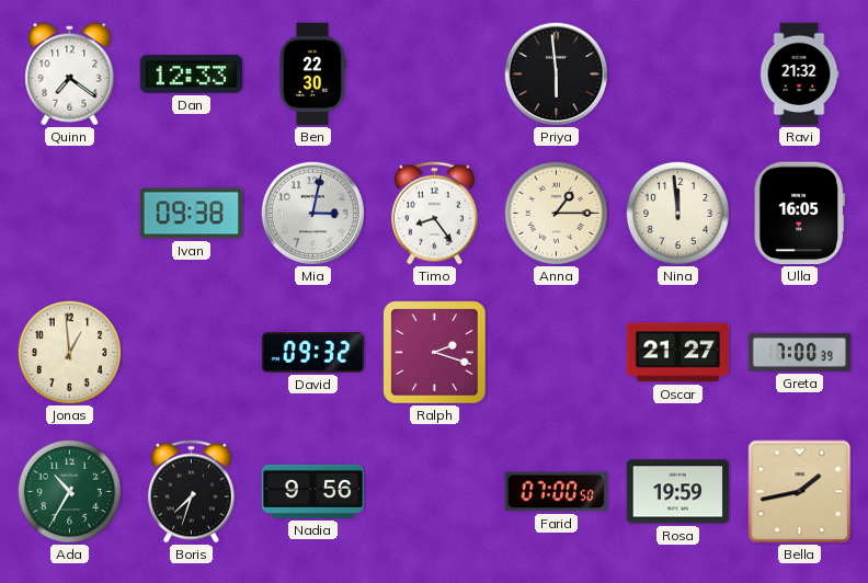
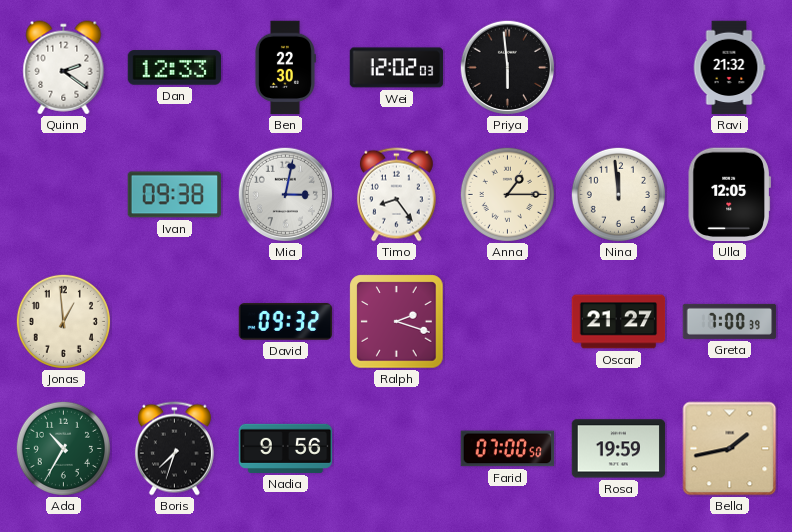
Quinn: 7:21 -> 2:21 (64, 68)
Wei: none -> 12:02 (397, 68)
Ulla: 16:05 -> 12:05 (729, 195)
